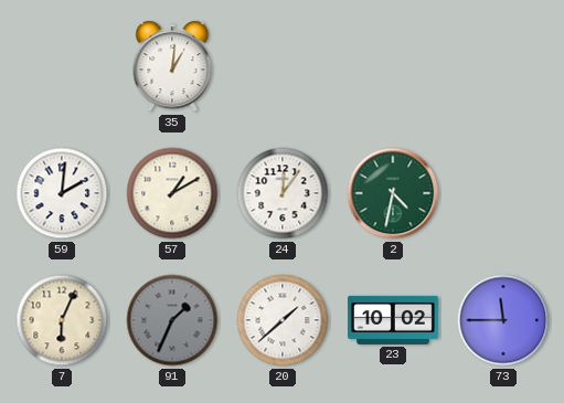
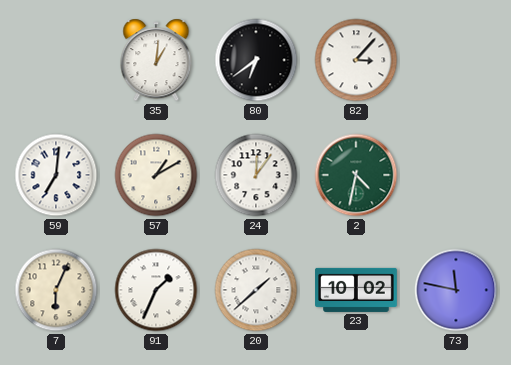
80: none -> 6:39 (256, 60)
82: none -> 3:07 (356, 60)
59: 2:01 -> 7:01 (56, 175)
91 dial: grey -> white (156, 290)
73: 11:45 -> 11:47 (456, 290)
